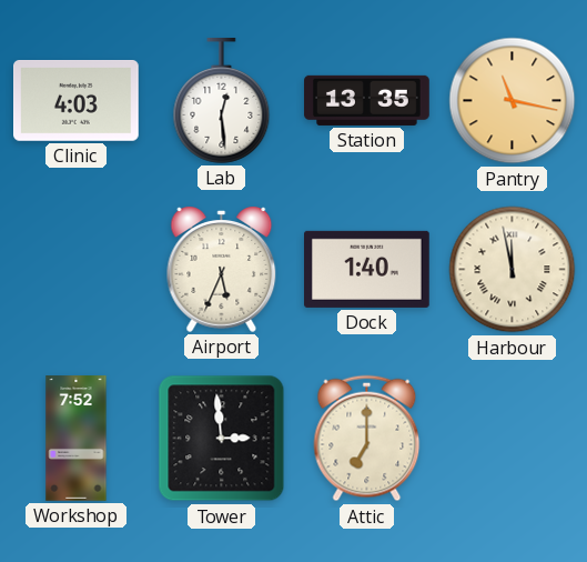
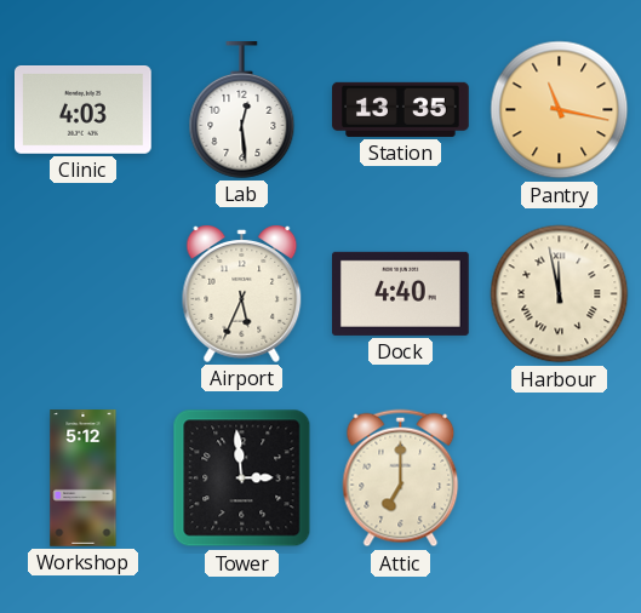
Dock: 1:40 -> 4:40 (401, 293)
Workshop: 7:52 -> 5:12 (84, 479)
